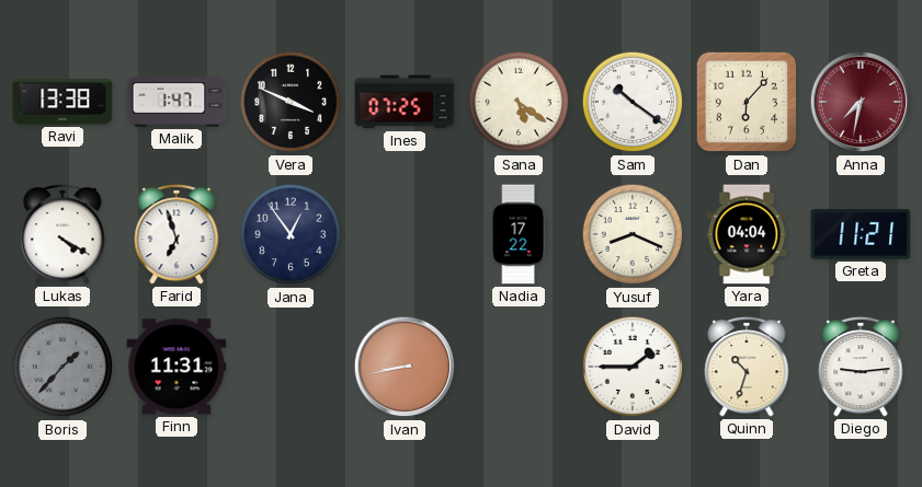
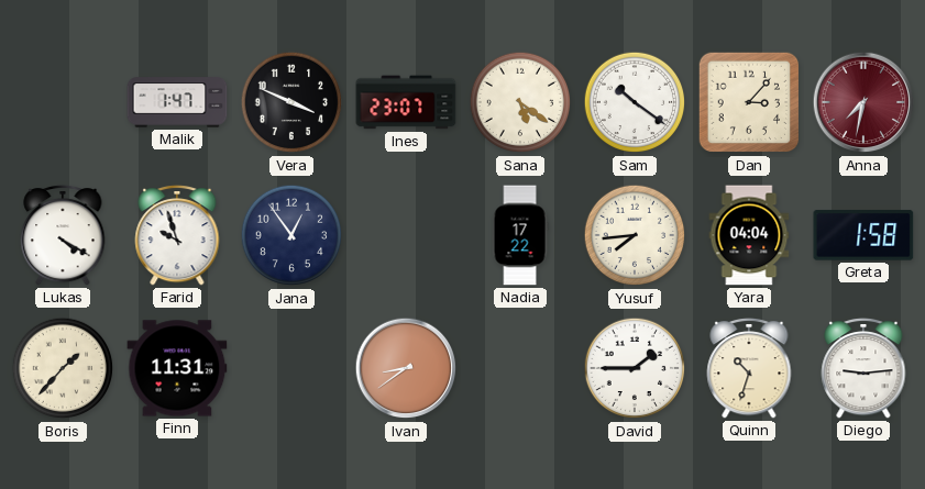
Ravi: 13:38 -> none (62, 102)
Ines: 07:25 -> 23:07 (406, 102)
Dan: 6:07 -> 3:07 (749, 102)
Farid: 6:57 -> 9:57 (177, 235)
Yusuf: 8:19 -> 7:44 (635, 235)
Greta: 11:21 -> 1:58 (863, 235)
Boris dial: grey -> cream (63, 368)
Ivan: 8:43 -> 8:39 (406, 368)
